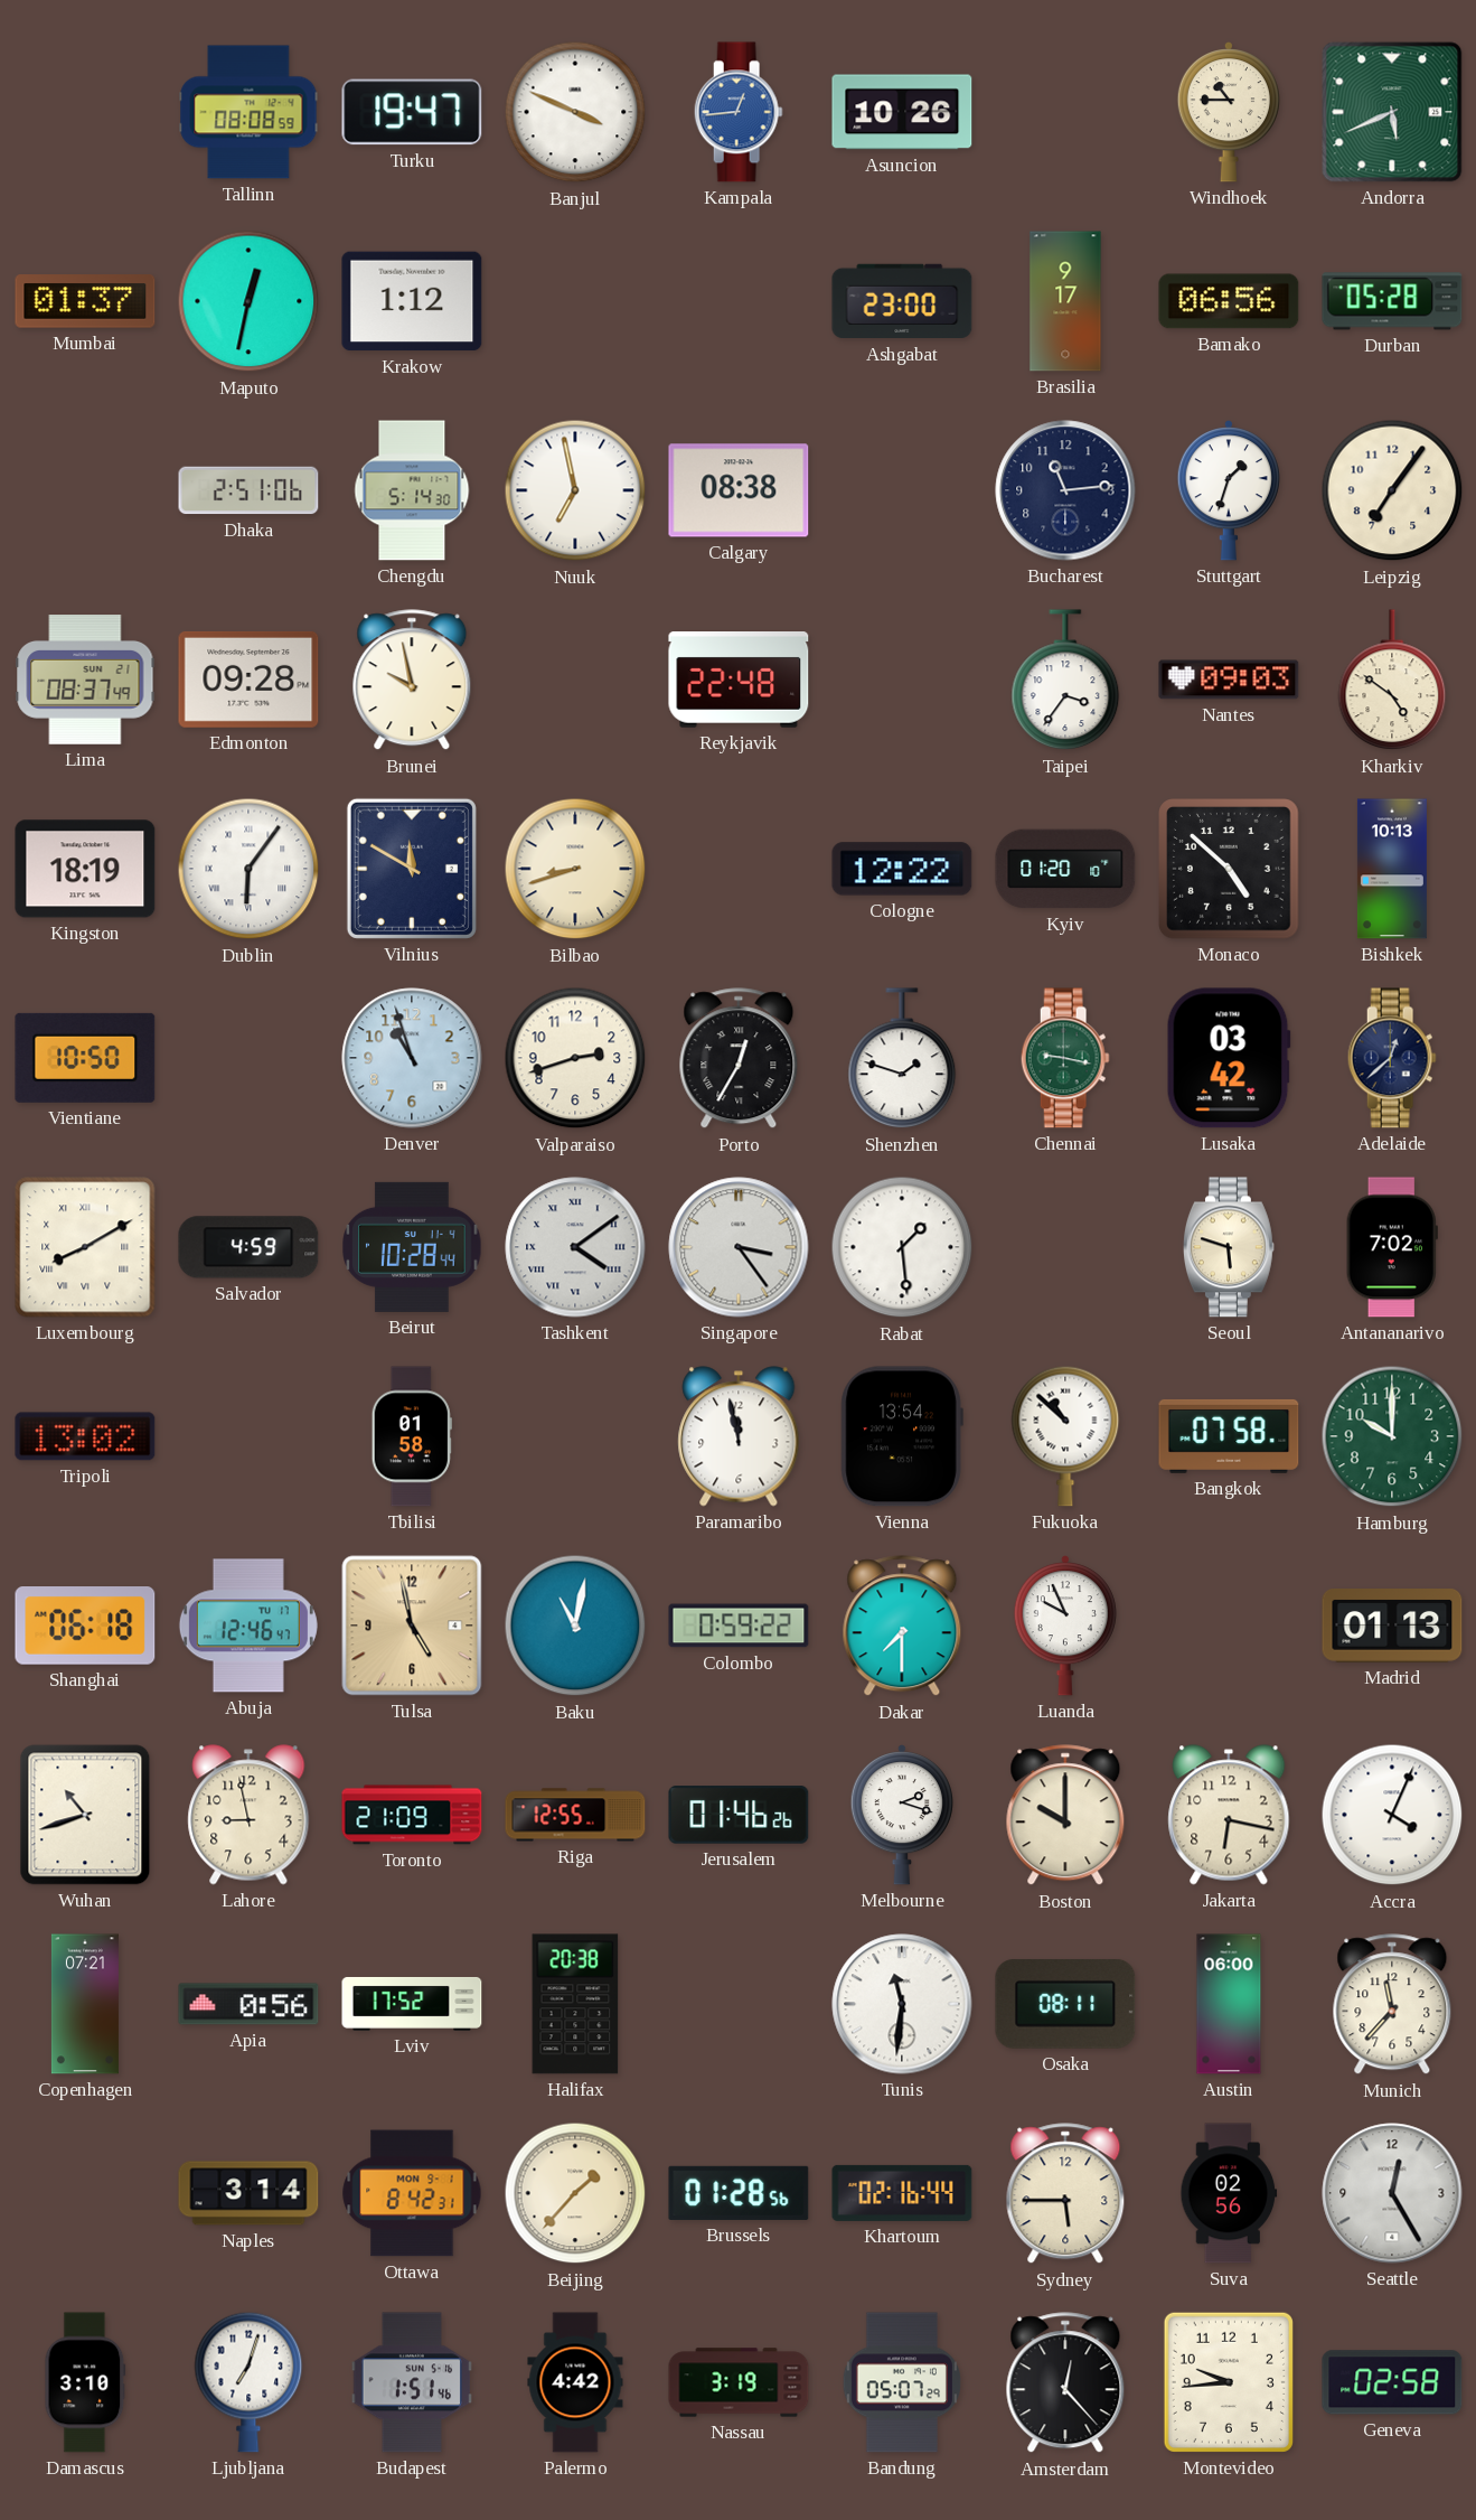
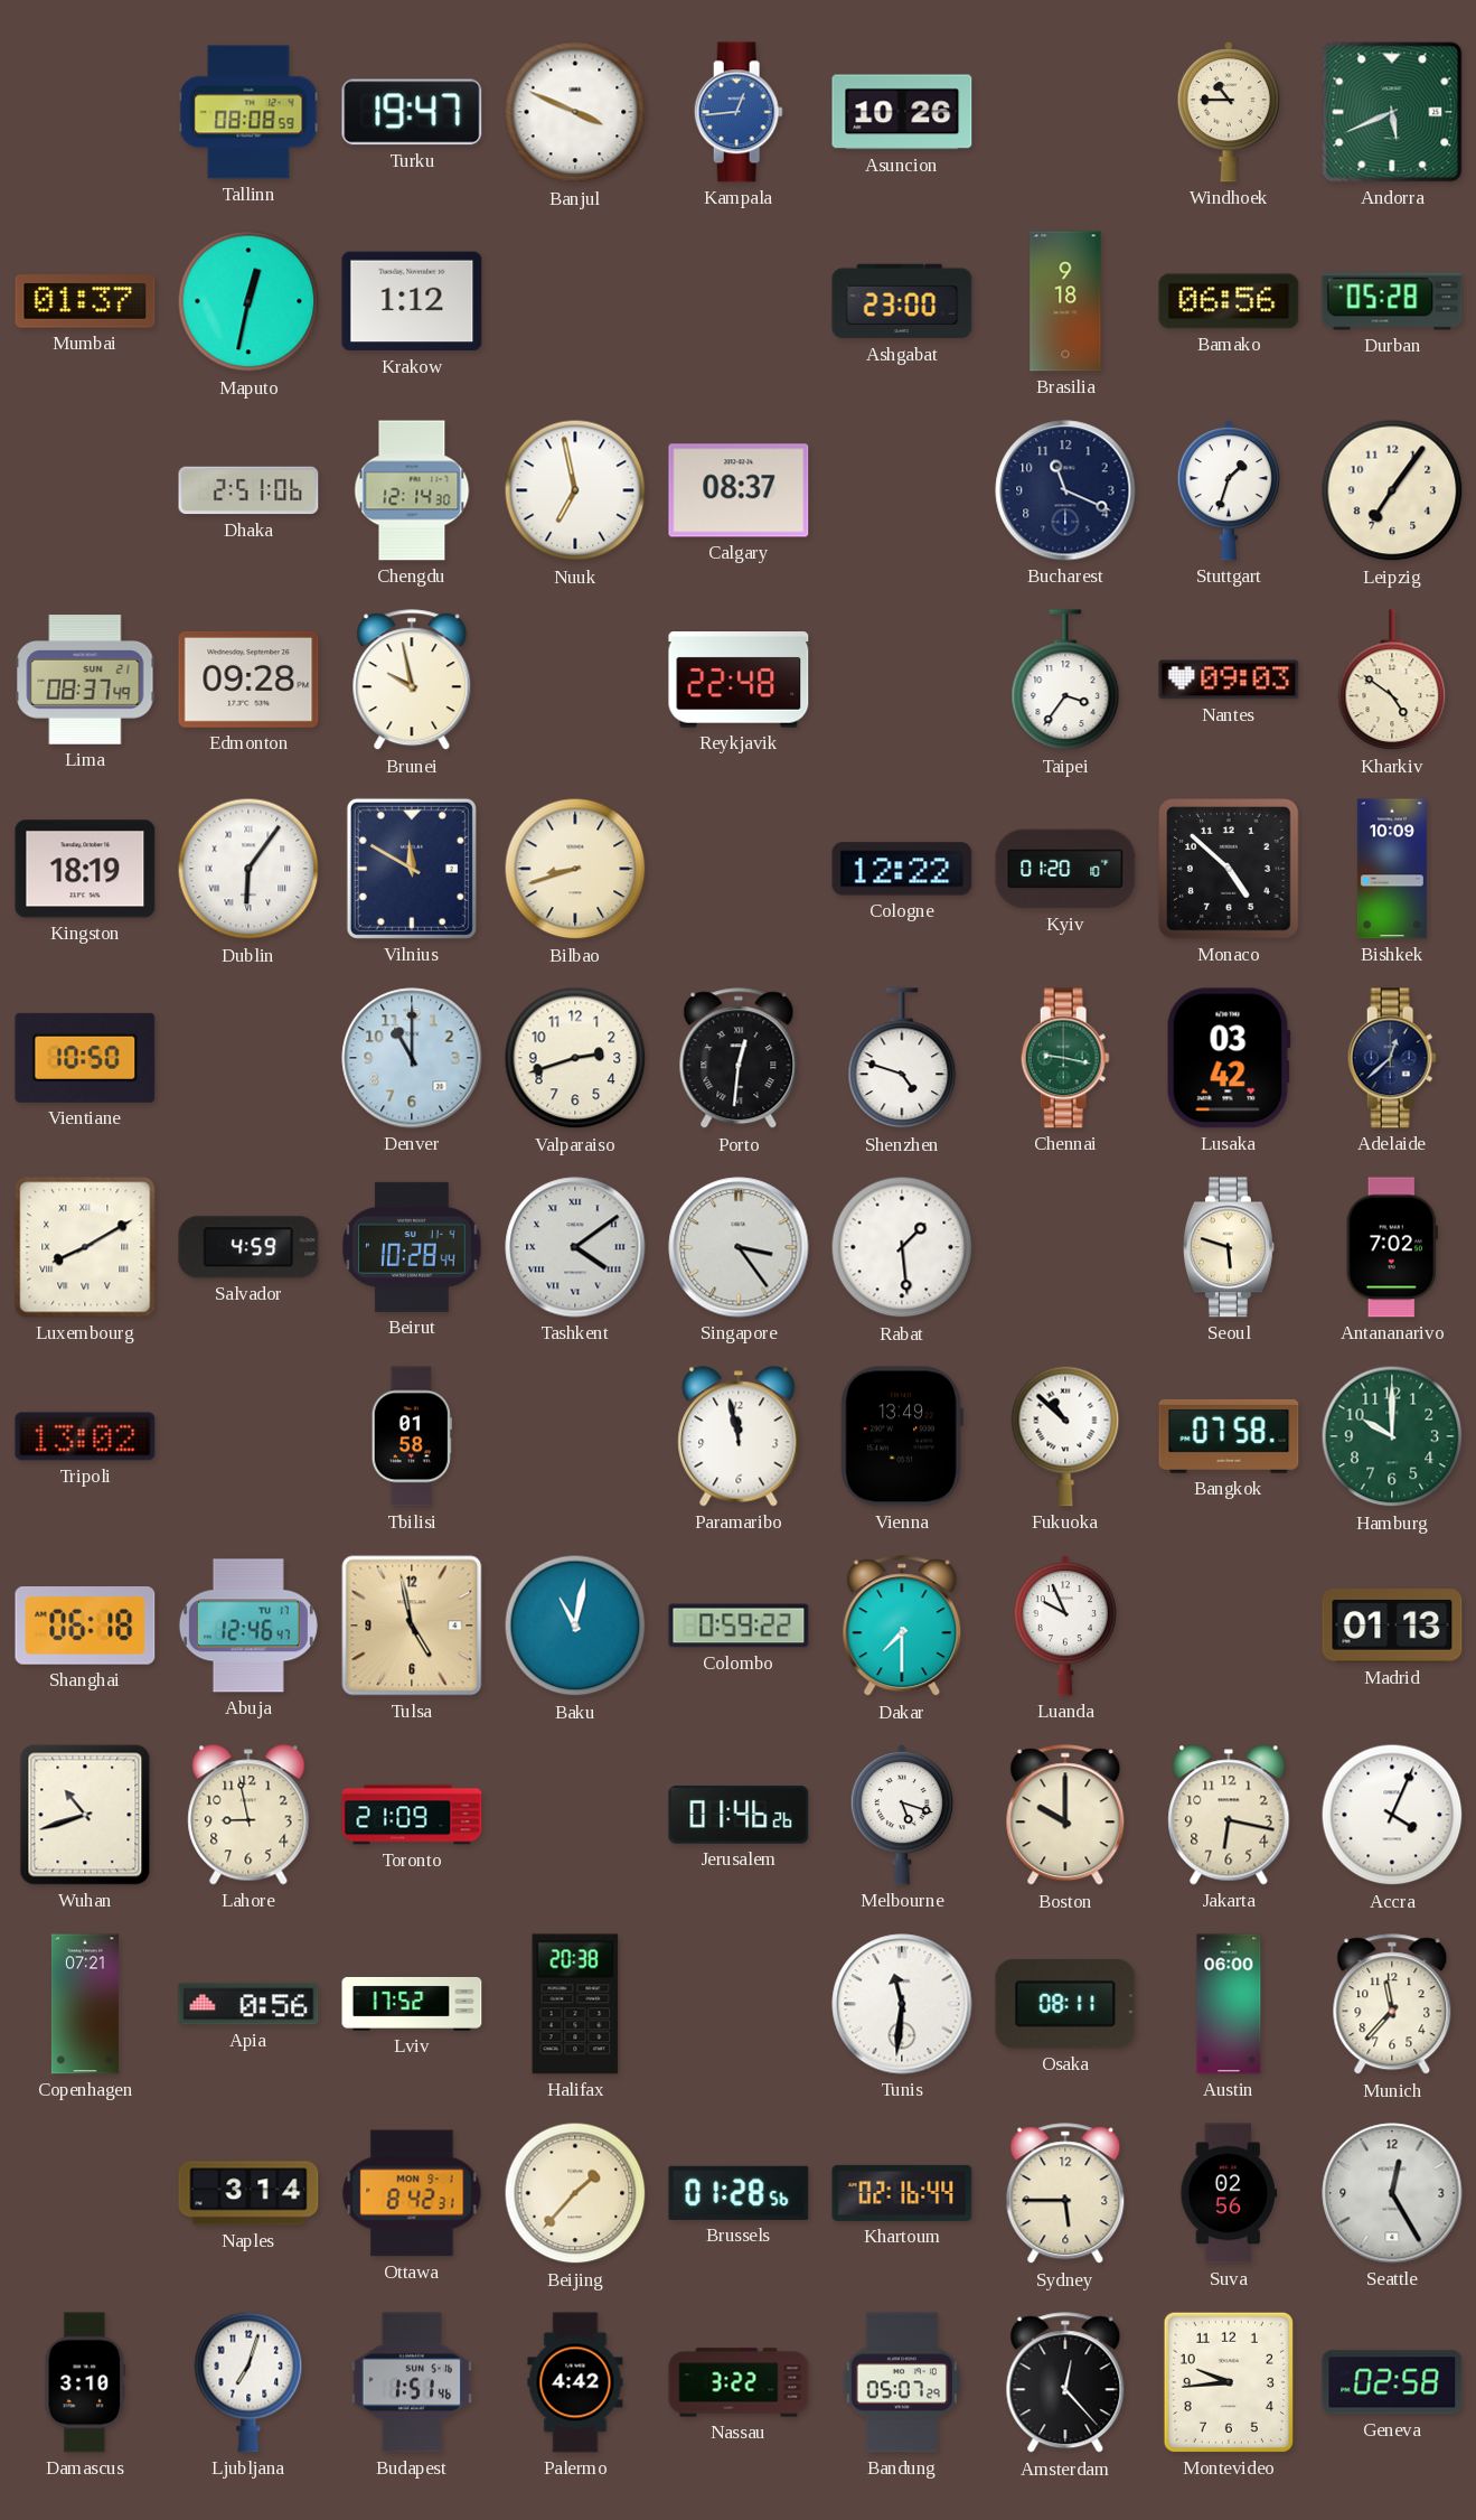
Brasilia: 9:17 -> 9:18 (1065, 301)
Chengdu: 5:14 -> 12:14 (412, 490)
Calgary: 08:38 -> 08:37 (739, 490)
Bucharest: 11:14 -> 11:19 (1065, 490)
Bishkek: 10:13 -> 10:09 (1392, 869)
Denver: 10:57 -> 11:00 (412, 1058)
Porto: 12:35 -> 12:31 (739, 1059)
Shenzhen: 1:48 -> 4:48 (902, 1059)
Vienna: 13:54 -> 13:49 (902, 1436)
Riga: 12:55 -> none (575, 1815)
Melbourne: 2:18 -> 5:18 (902, 1816)
Nassau: 3:19 -> 3:22 (739, 2382)
